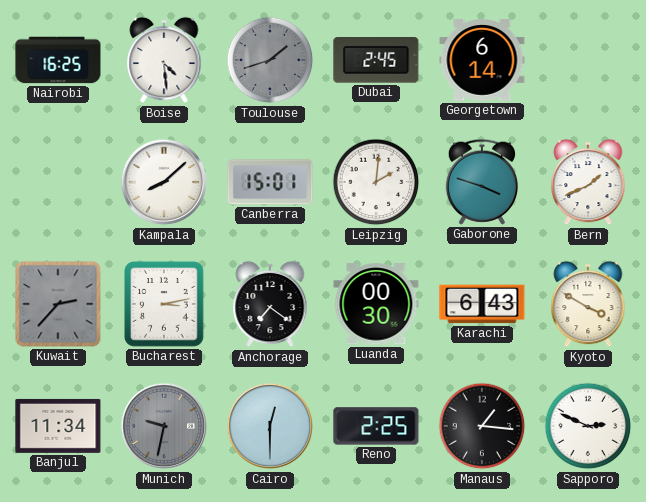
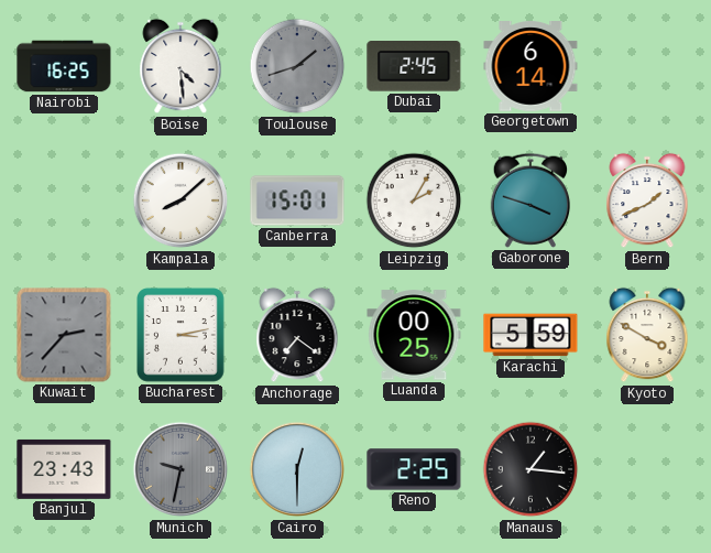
Leipzig: 2:01 -> 2:05 (414, 200)
Luanda: 00:30 -> 00:25 (414, 335)
Karachi: 6:43 -> 5:59 (530, 335)
Banjul: 11:34 -> 23:43 (64, 469)
Sapporo: 2:49 -> none (588, 426)
